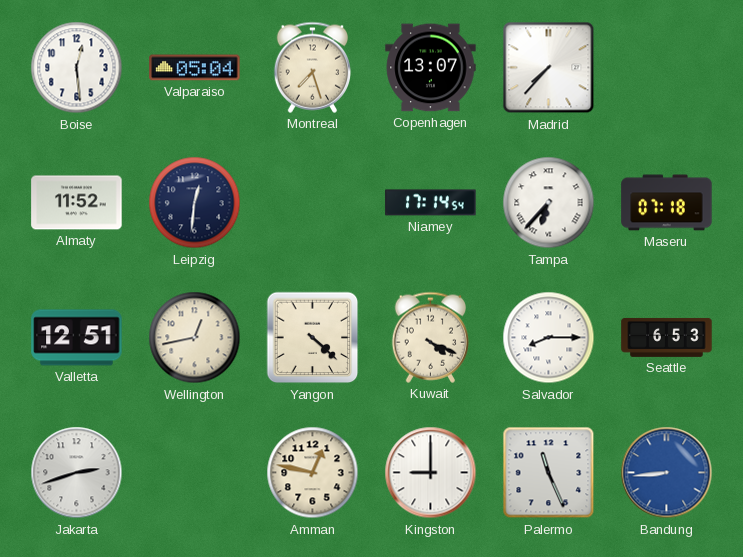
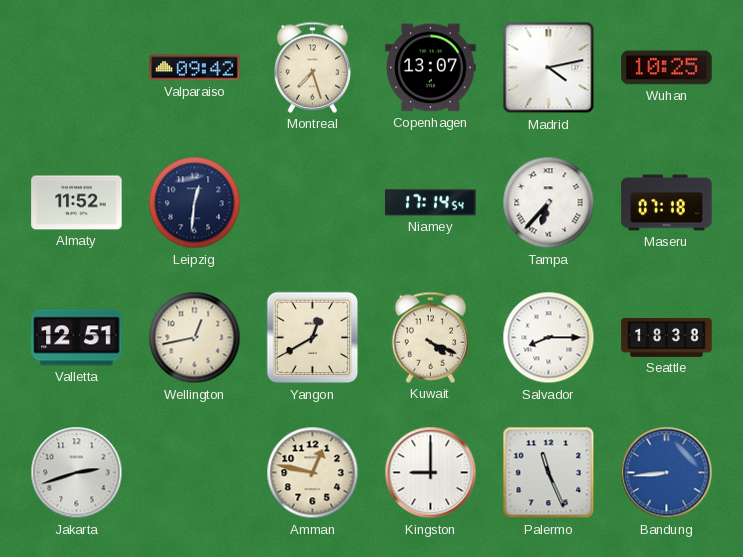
Boise: 12:29 -> none (77, 68)
Valparaiso: 05:04 -> 09:42 (195, 68)
Madrid: 7:37 -> 4:13 (549, 68)
Wuhan: none -> 10:25 (667, 68)
Yangon: 4:22 -> 12:40 (313, 338)
Seattle: 6:53 -> 18:38 (667, 337)
